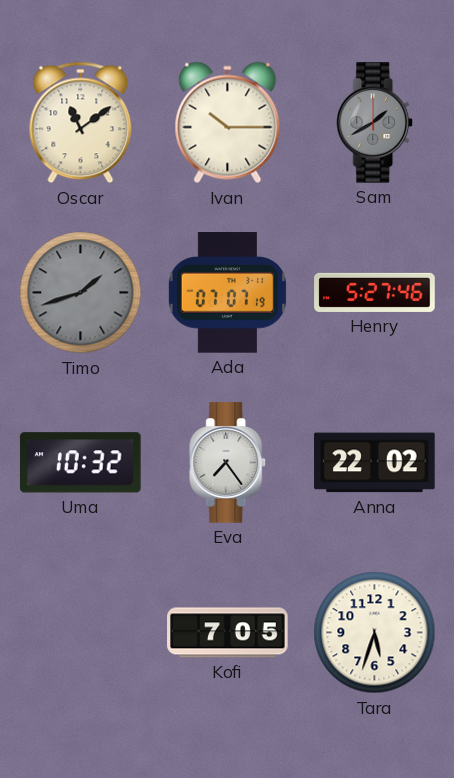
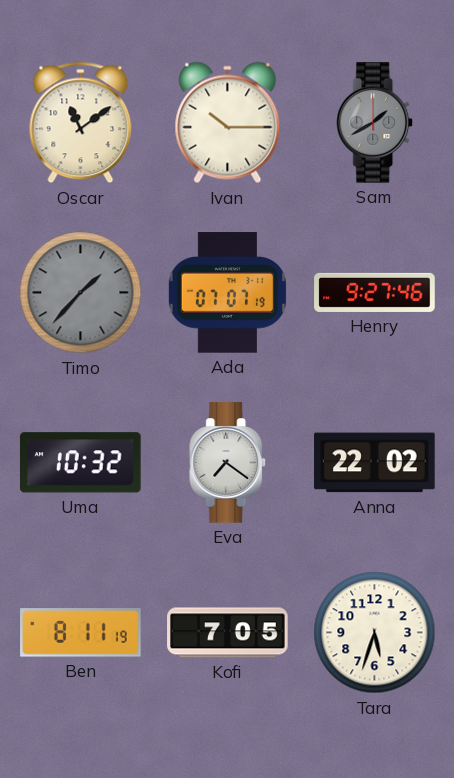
Timo: 1:42 -> 1:37 (81, 293)
Henry: 5:27 -> 9:27 (375, 292)
Eva: 7:24 -> 7:21 (228, 463)
Ben: none -> 8:11 (81, 633)
